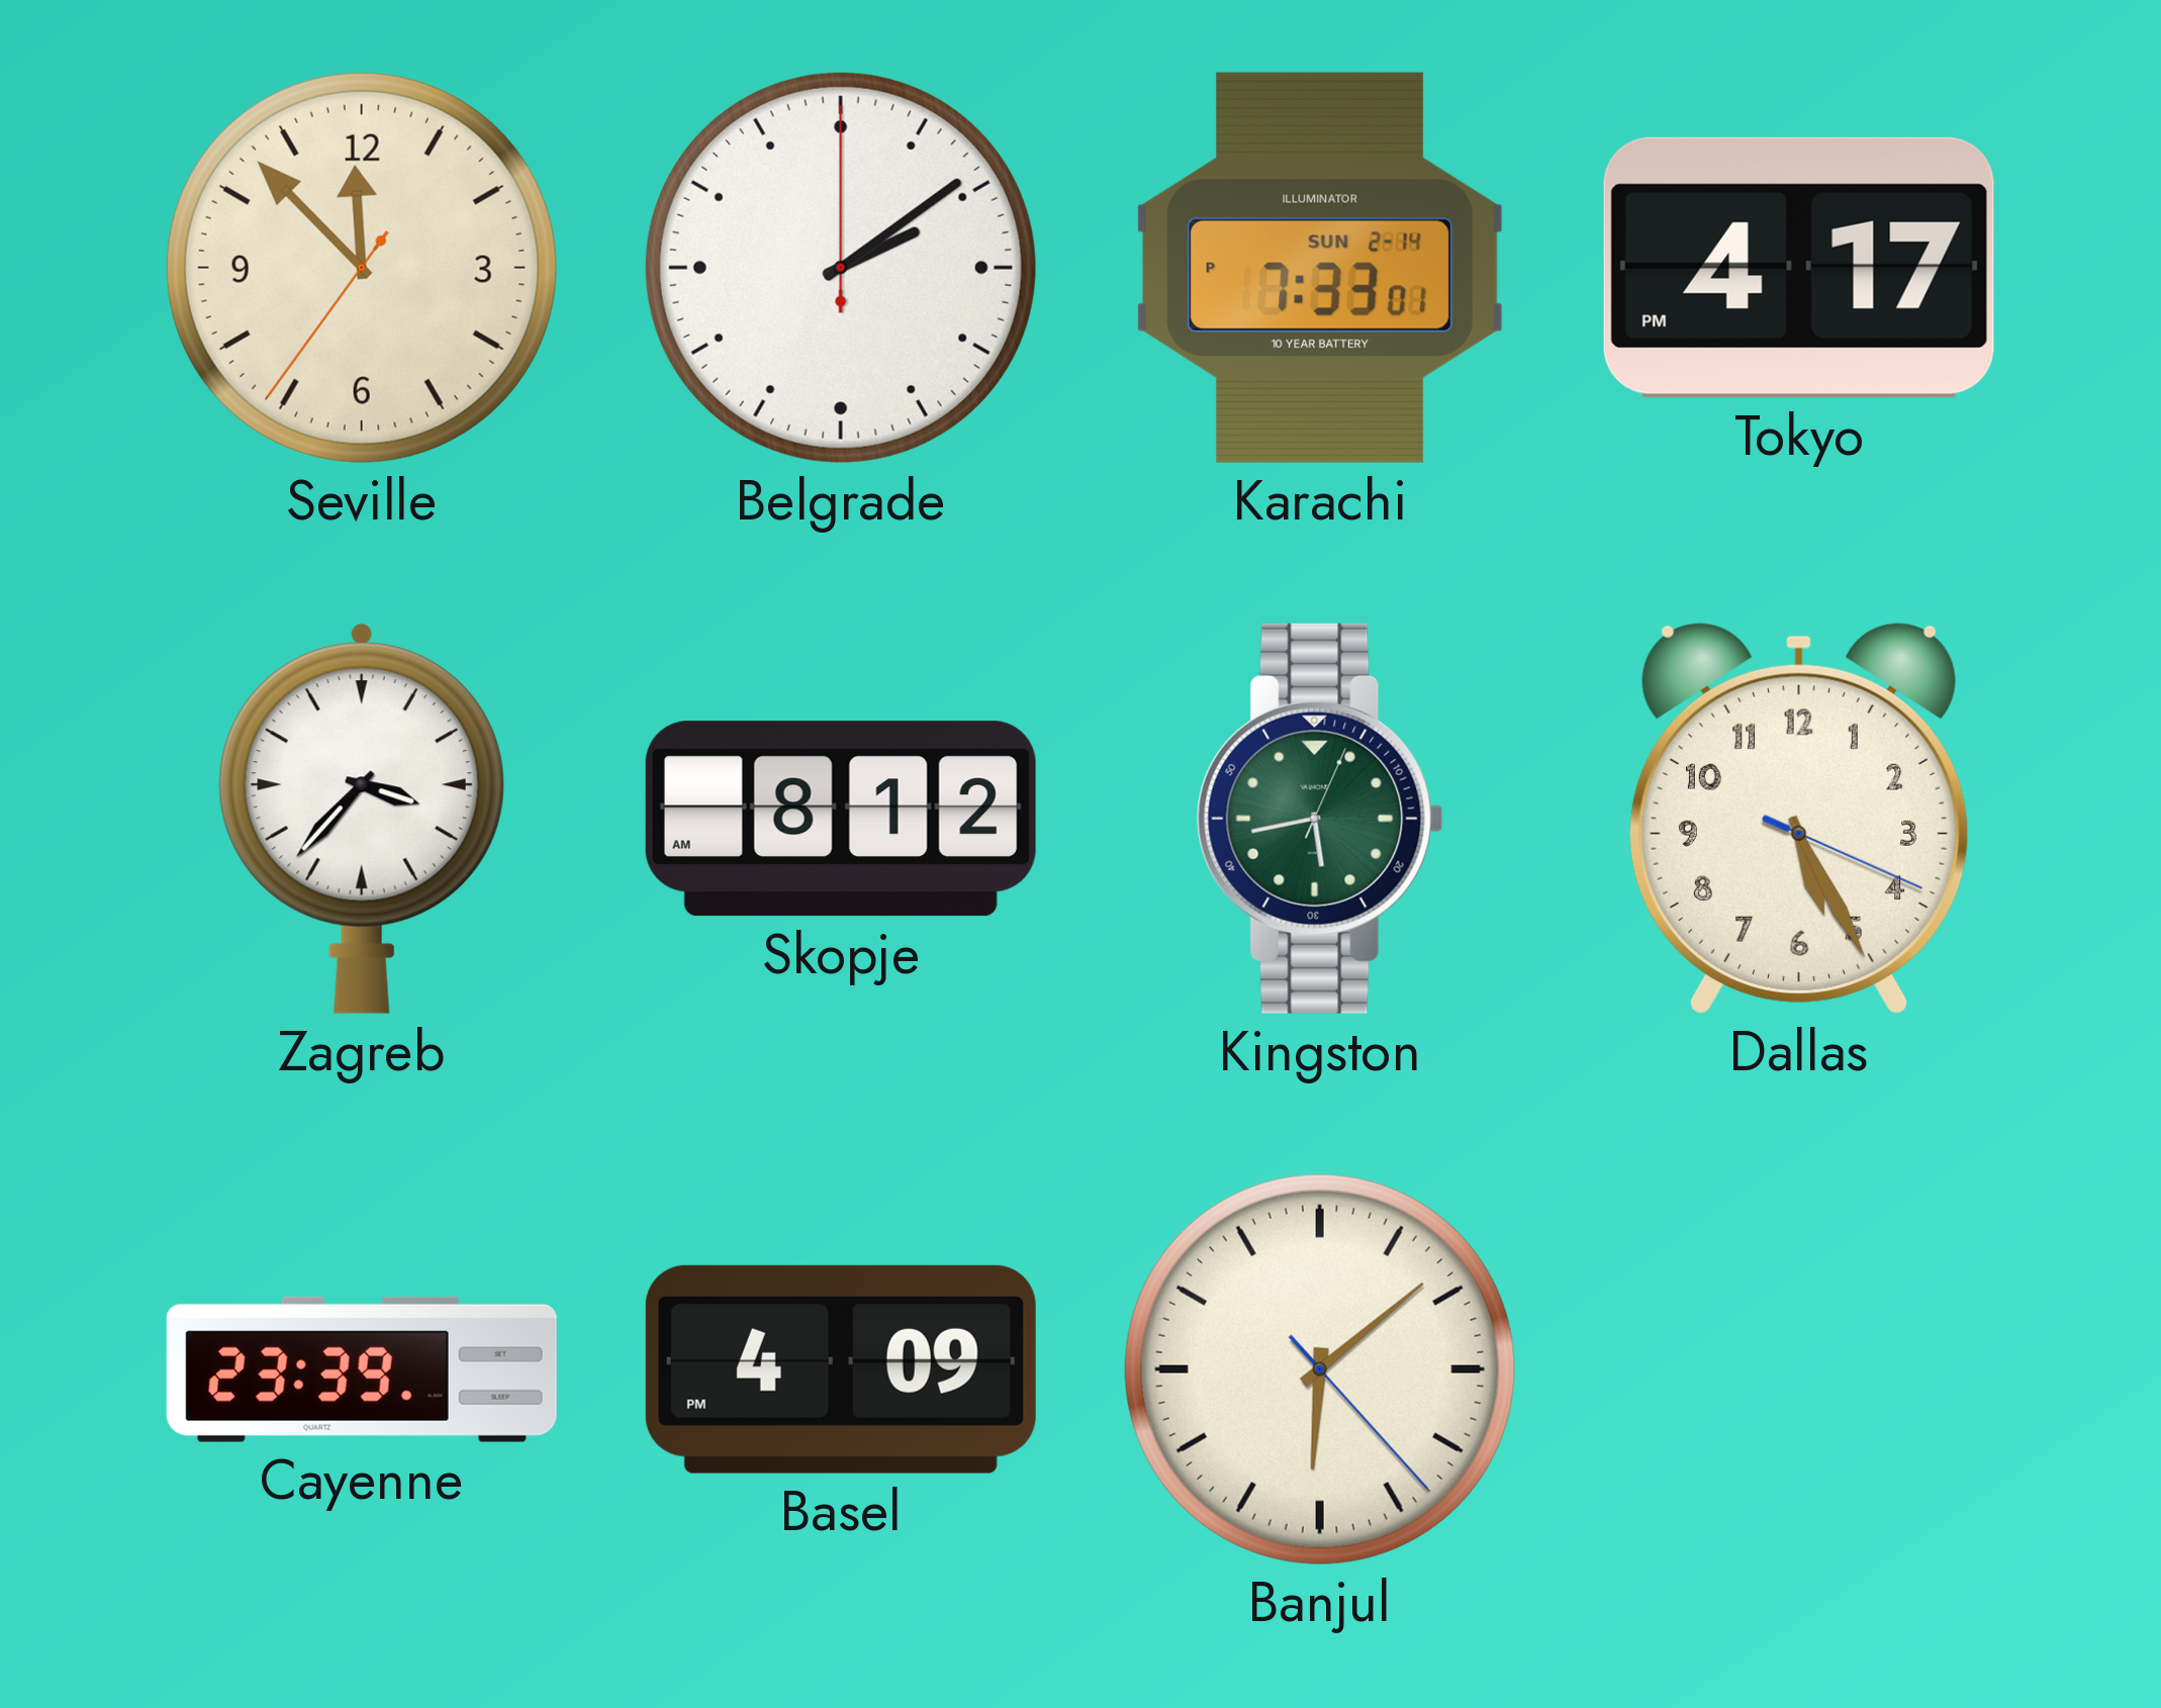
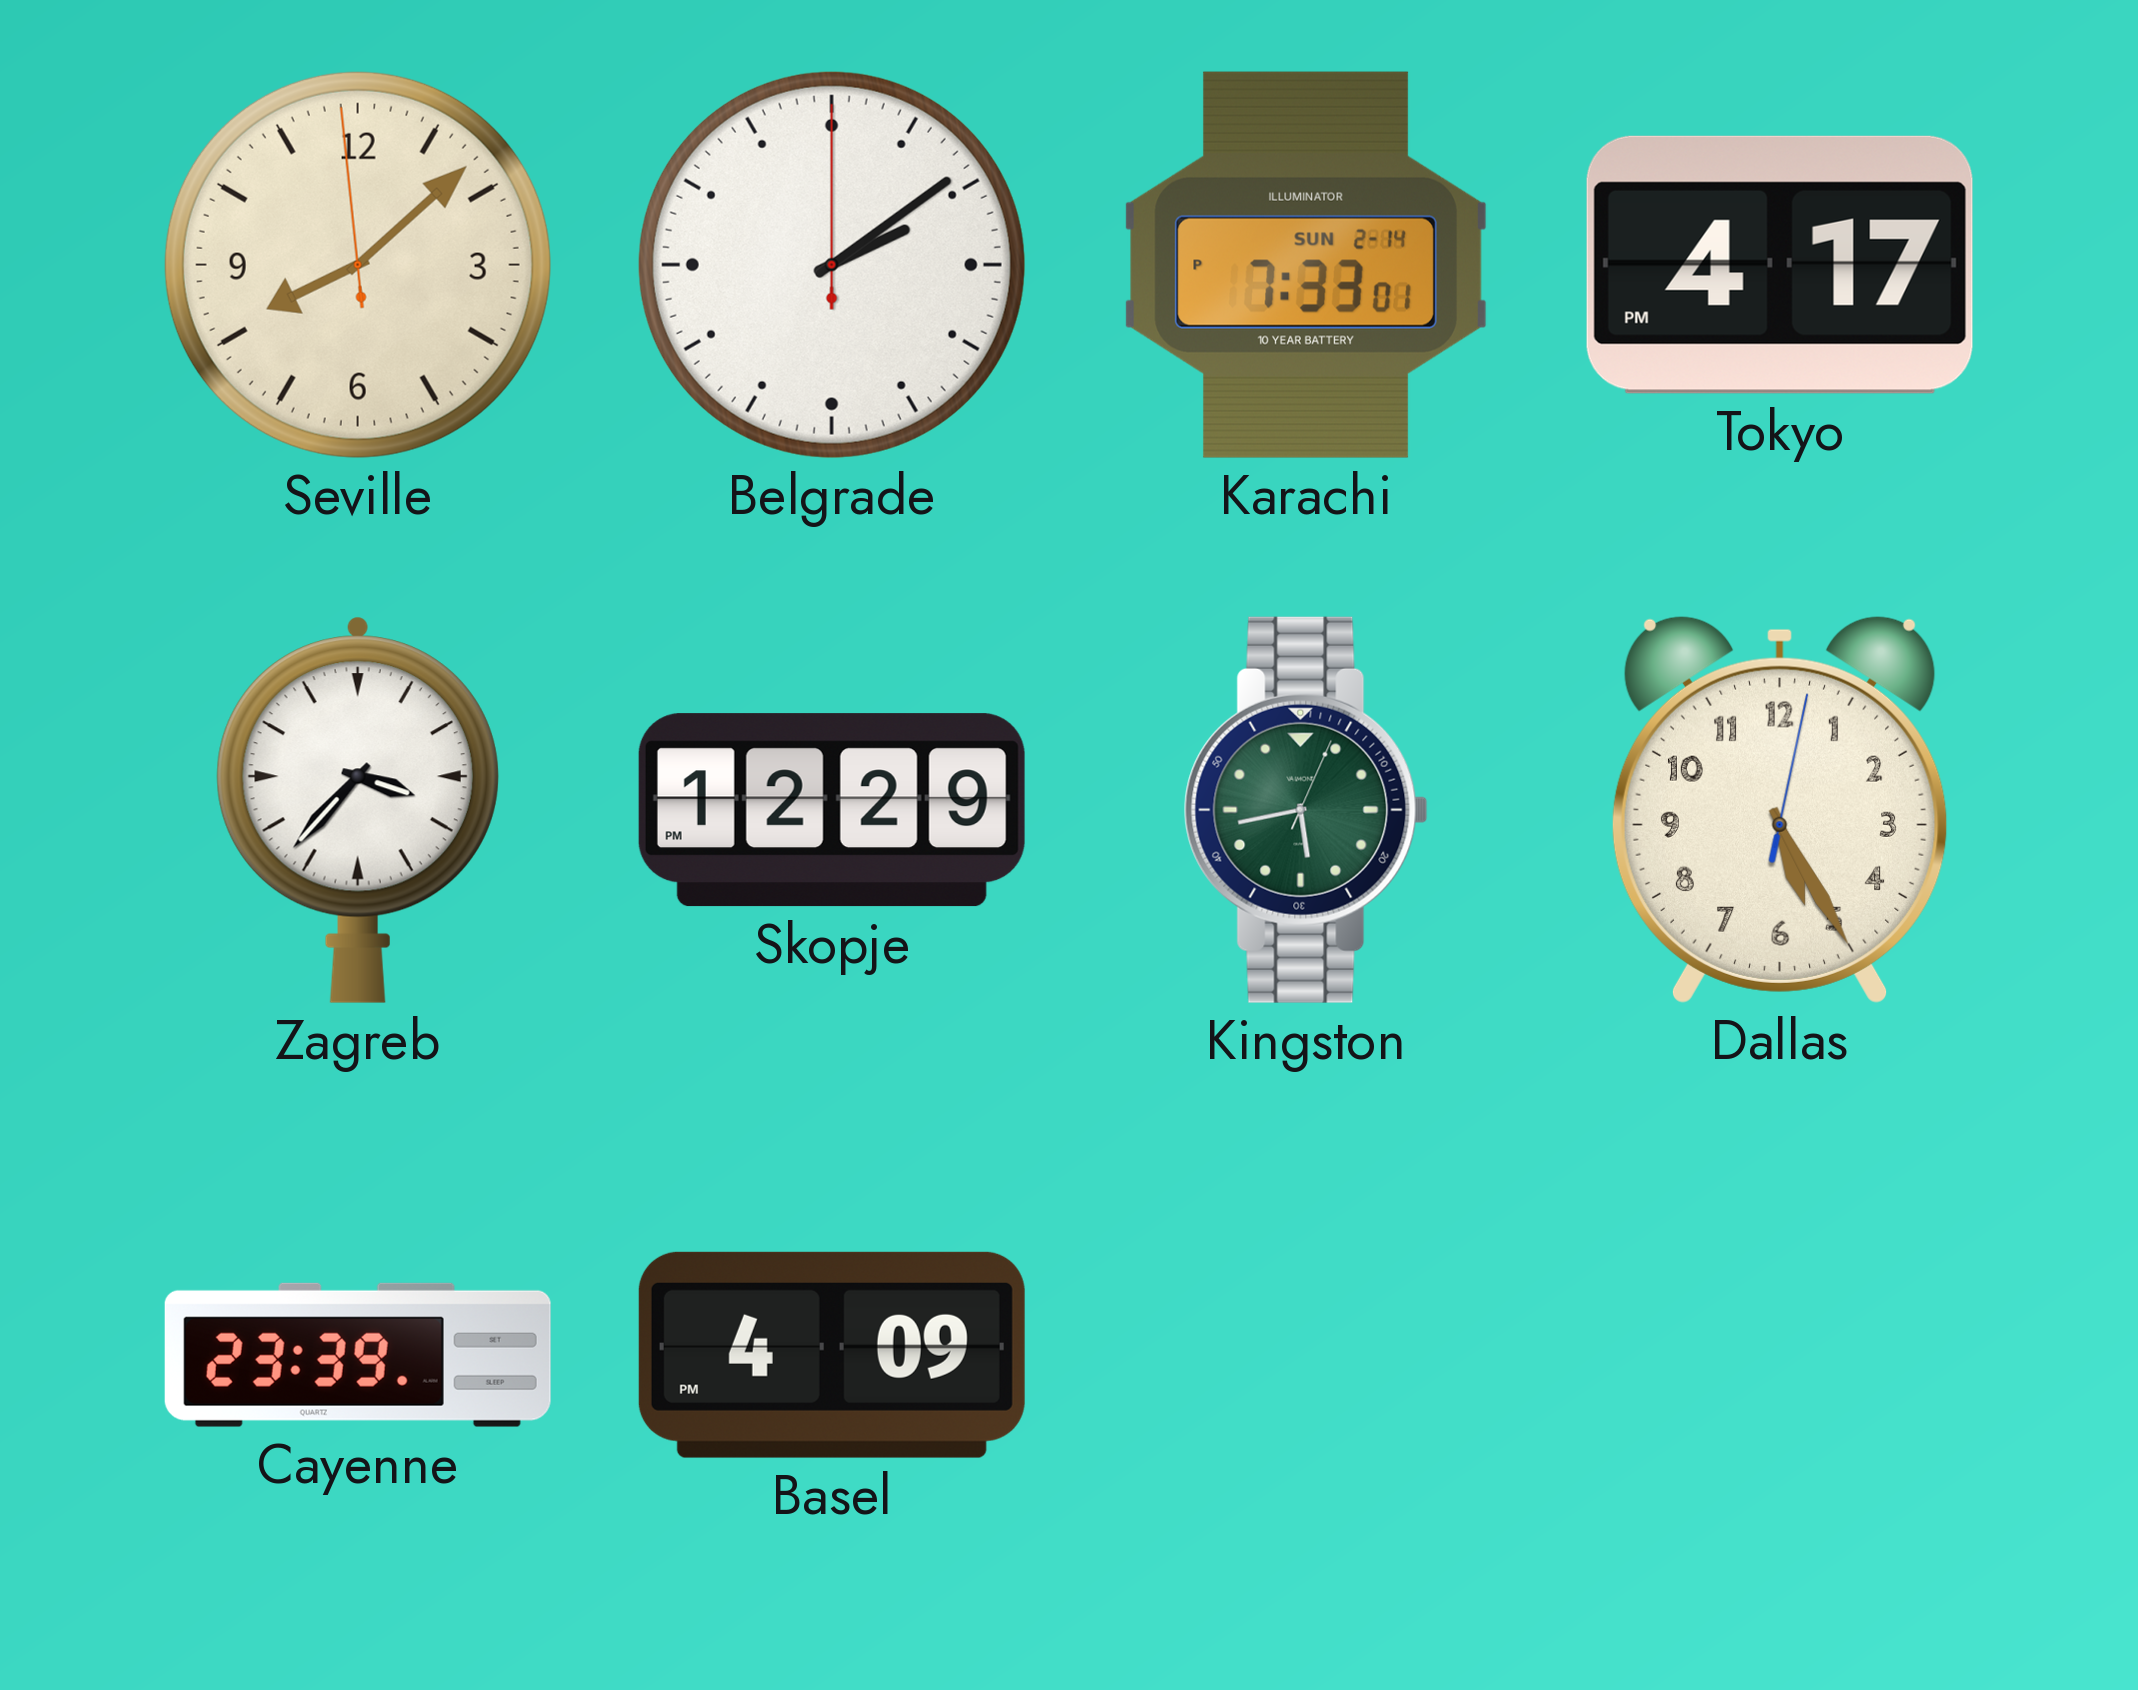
Seville: 11:52 -> 8:07 (358, 265)
Skopje: 8:12 -> 12:29 (832, 810)
Dallas: 5:25:19 -> 5:25:02 (1780, 809)
Banjul: 6:08 -> none (1320, 1369)
